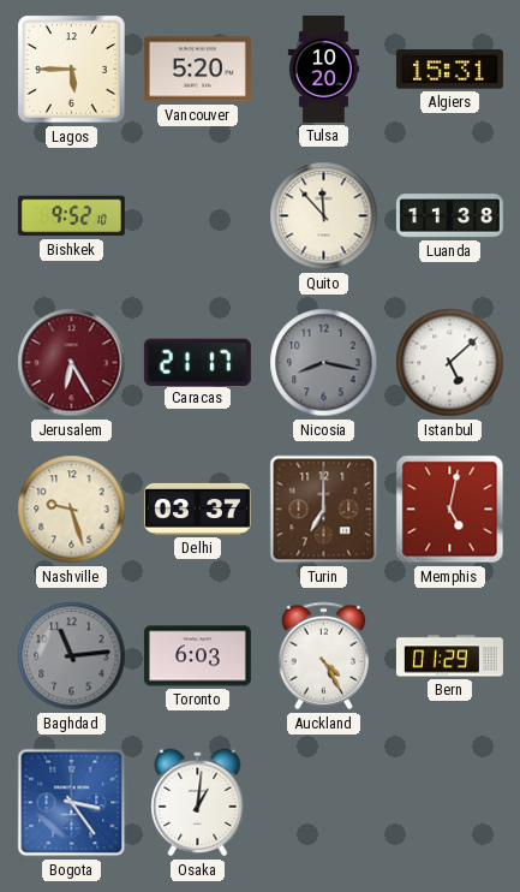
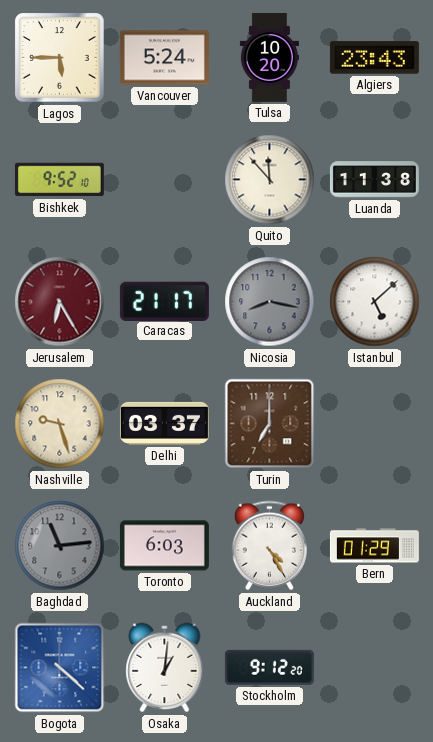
Vancouver: 5:20 -> 5:24 (164, 58)
Algiers: 15:31 -> 23:43 (374, 58)
Memphis: 5:02 -> none (450, 510)
Bogota: 3:24 -> 4:22 (60, 668)
Stockholm: none -> 9:12 (269, 667)
